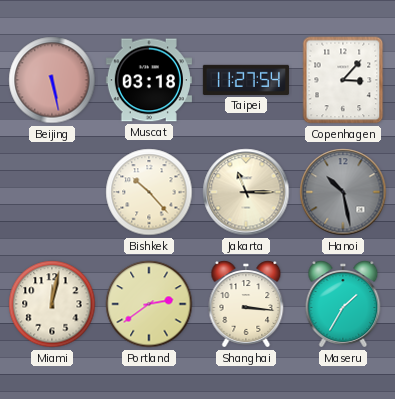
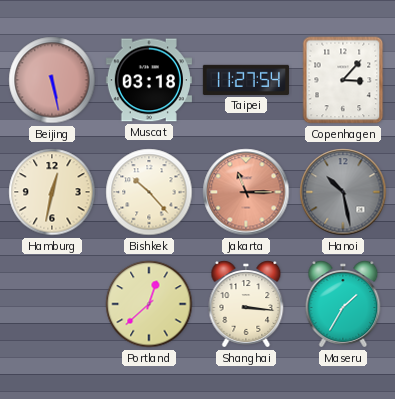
Hamburg: none -> 12:32 (52, 192)
Jakarta dial: cream -> salmon (246, 192)
Miami: 12:02 -> none (52, 304)
Portland: 2:39 -> 12:38 (149, 304)
